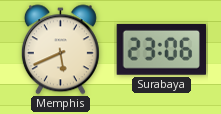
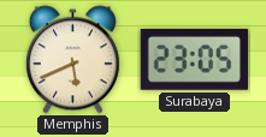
Surabaya: 23:06 -> 23:05 (194, 59)
